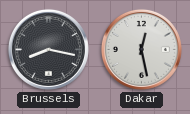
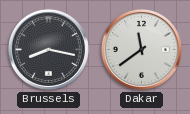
Dakar: 12:28 -> 11:39 (141, 49)
